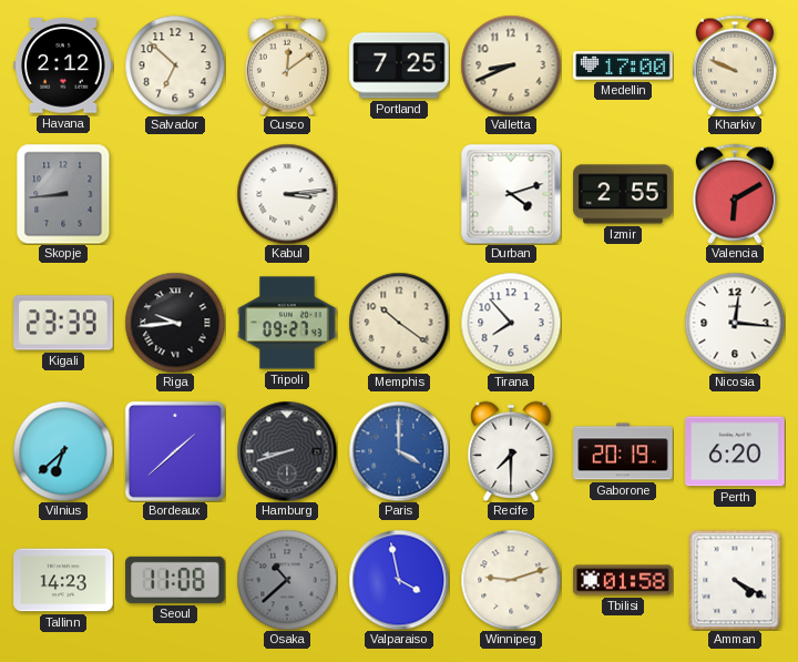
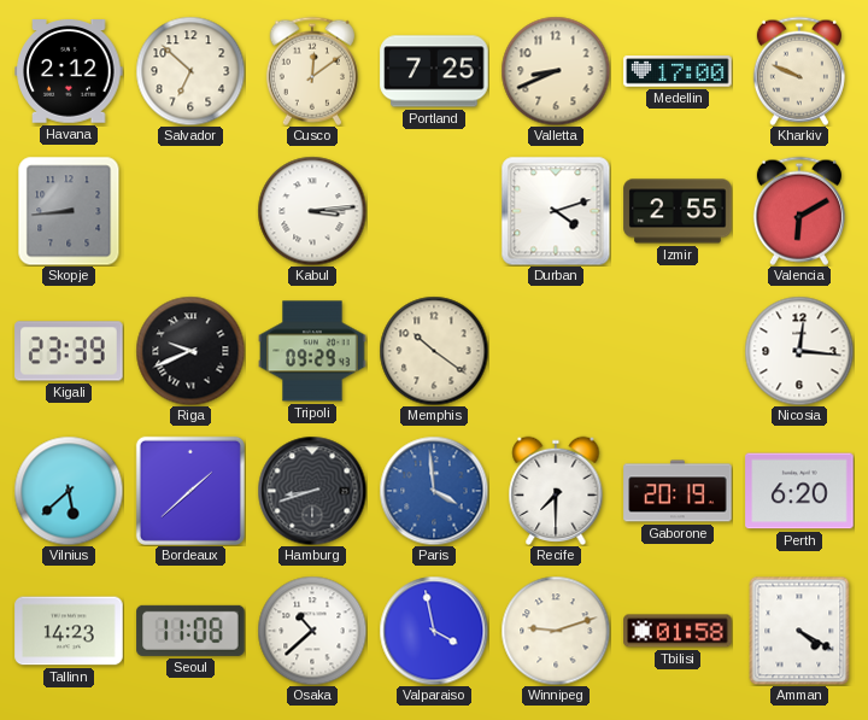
Riga: 9:44 -> 9:41 (190, 351)
Tripoli: 09:27 -> 09:29 (312, 351)
Tirana: 7:53 -> none (511, 323)
Vilnius: 6:38 -> 5:38 (69, 491)
Paris: 4:00 -> 3:59 (434, 491)
Osaka dial: grey -> white (312, 631)
